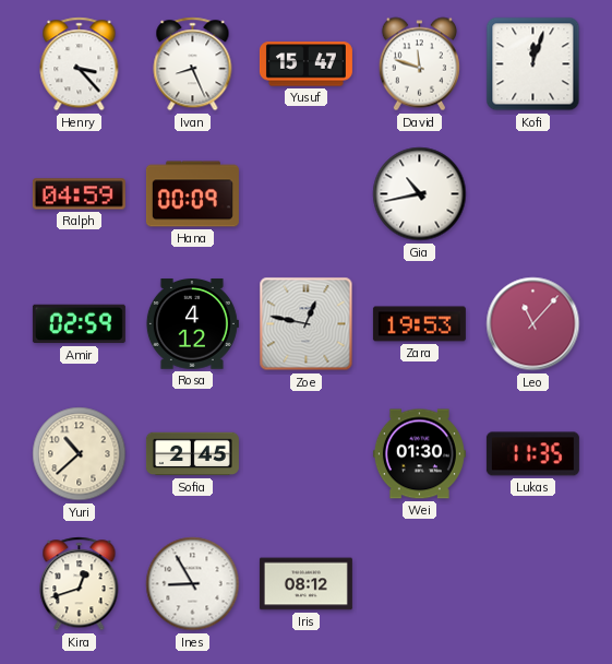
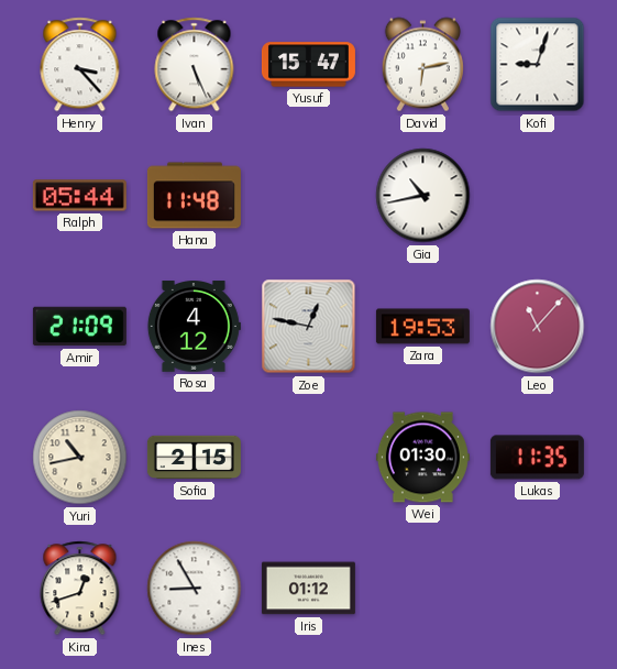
Ivan: 8:26 -> 5:26 (195, 65)
David: 11:48 -> 6:13 (422, 65)
Kofi: 12:03 -> 9:03 (538, 65)
Ralph: 04:59 -> 05:44 (79, 196)
Hana: 00:09 -> 11:48 (194, 196)
Amir: 02:59 -> 21:09 (79, 327)
Yuri: 10:38 -> 10:43 (80, 458)
Sofia: 2:45 -> 2:15 (194, 458)
Iris: 08:12 -> 01:12 (308, 589)
